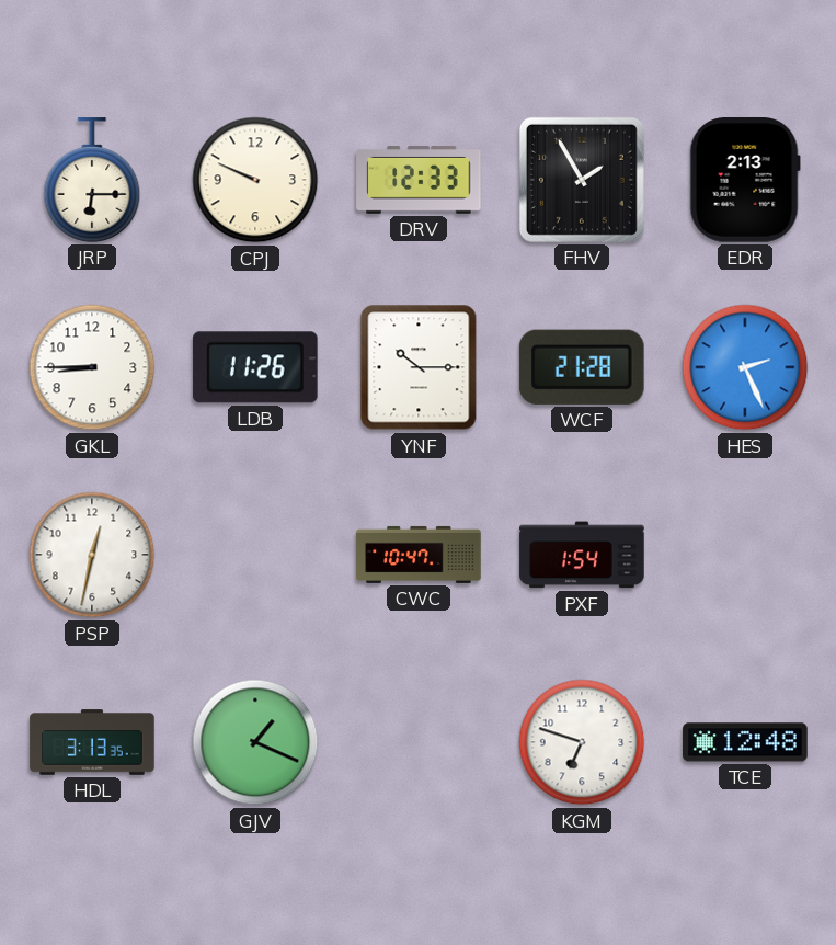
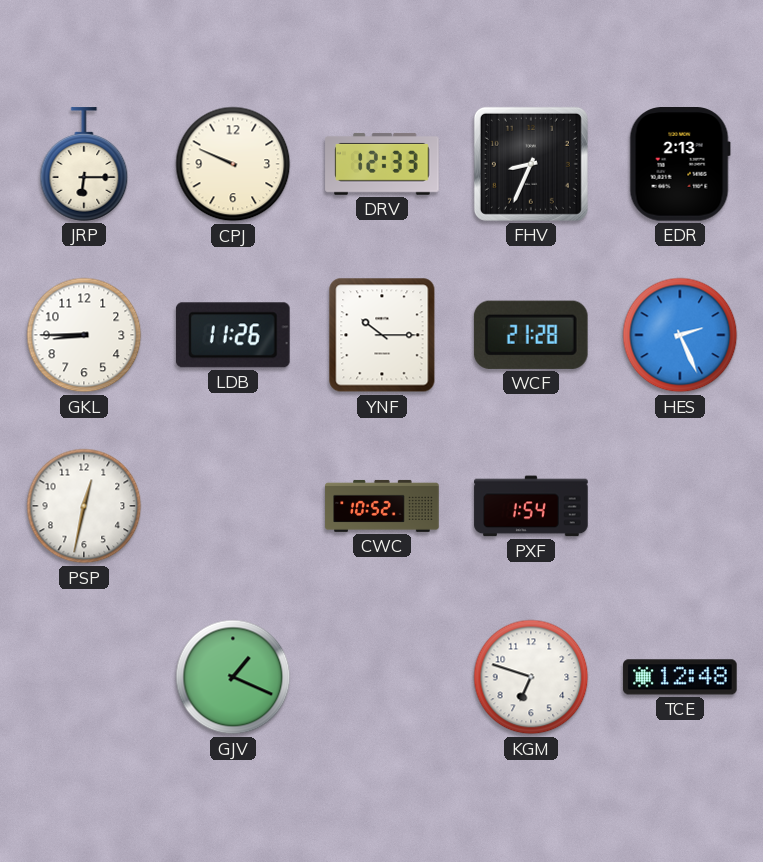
FHV: 1:55 -> 8:34 (531, 164)
CWC: 10:47 -> 10:52 (382, 506)
HDL: 3:13 -> none (92, 742)
